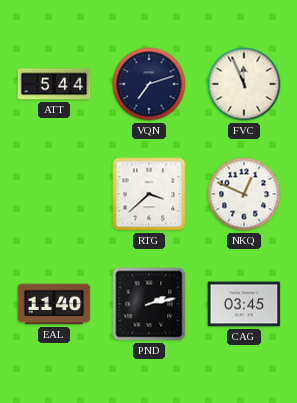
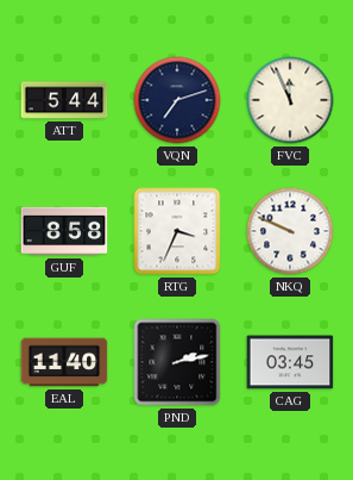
GUF: none -> 8:58 (64, 231)
RTG: 3:38 -> 3:34 (177, 231)
NKQ: 12:49 -> 9:49 (290, 231)
